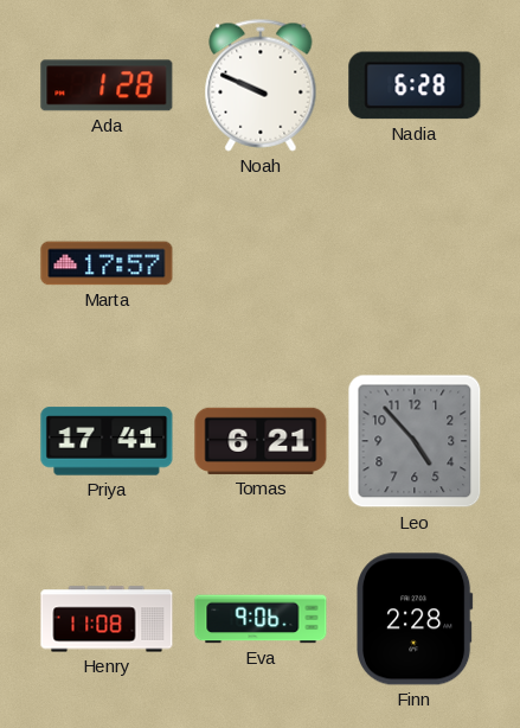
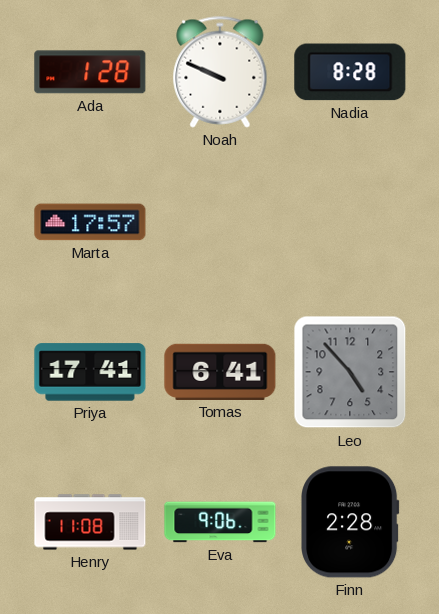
Nadia: 6:28 -> 8:28 (350, 72)
Tomas: 6:21 -> 6:41 (220, 372)
